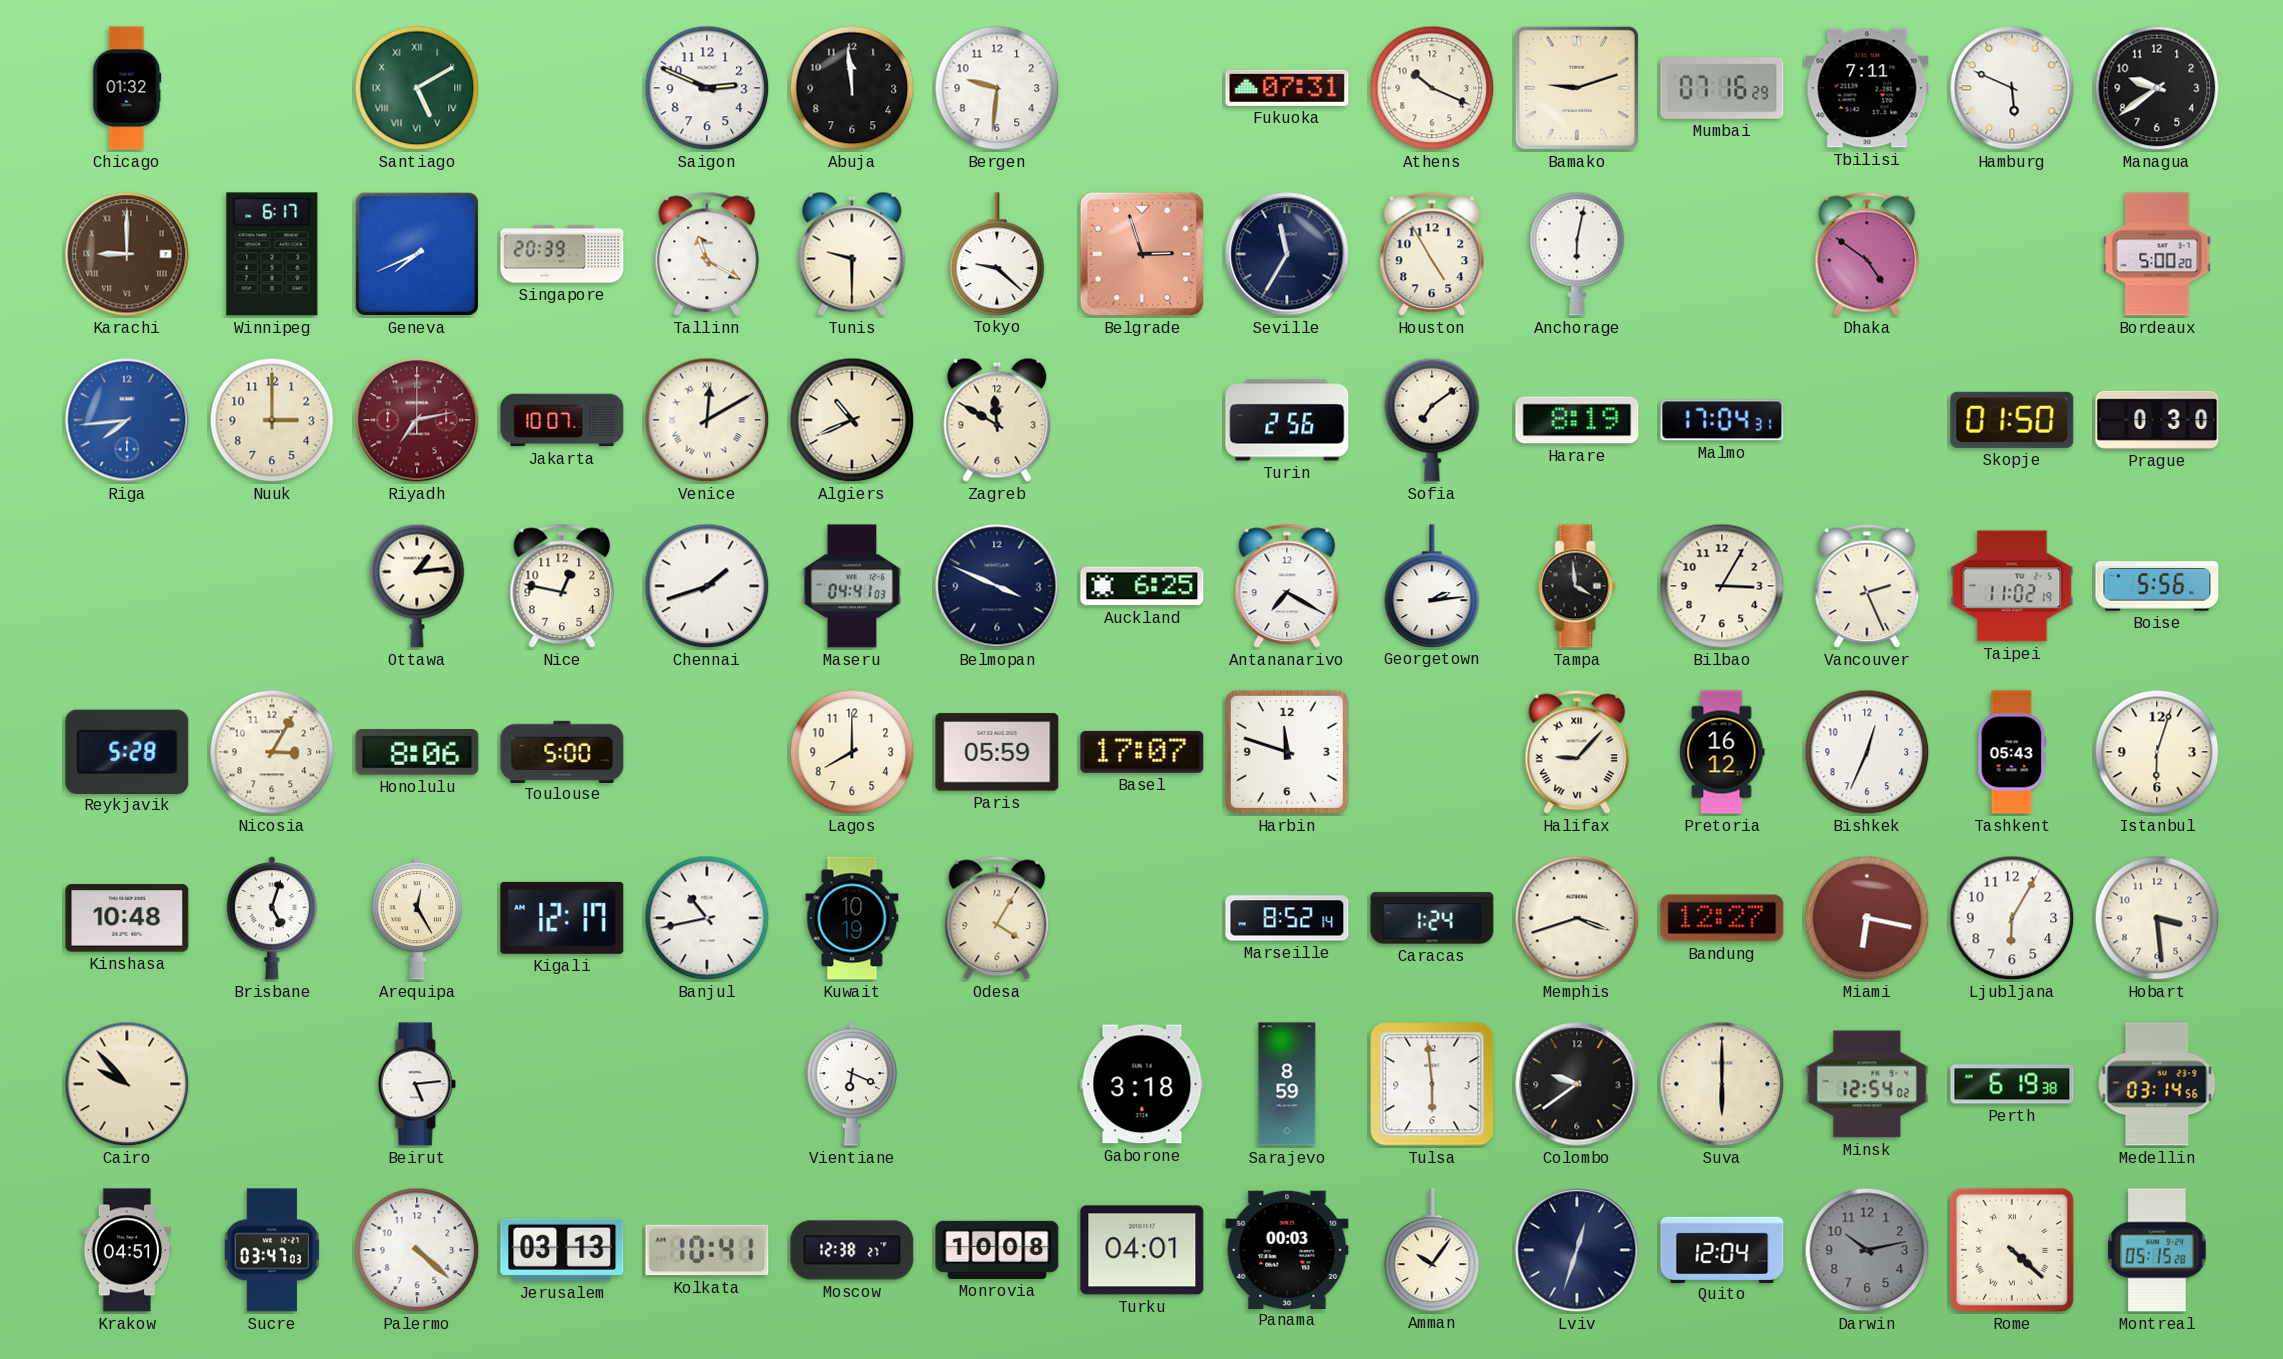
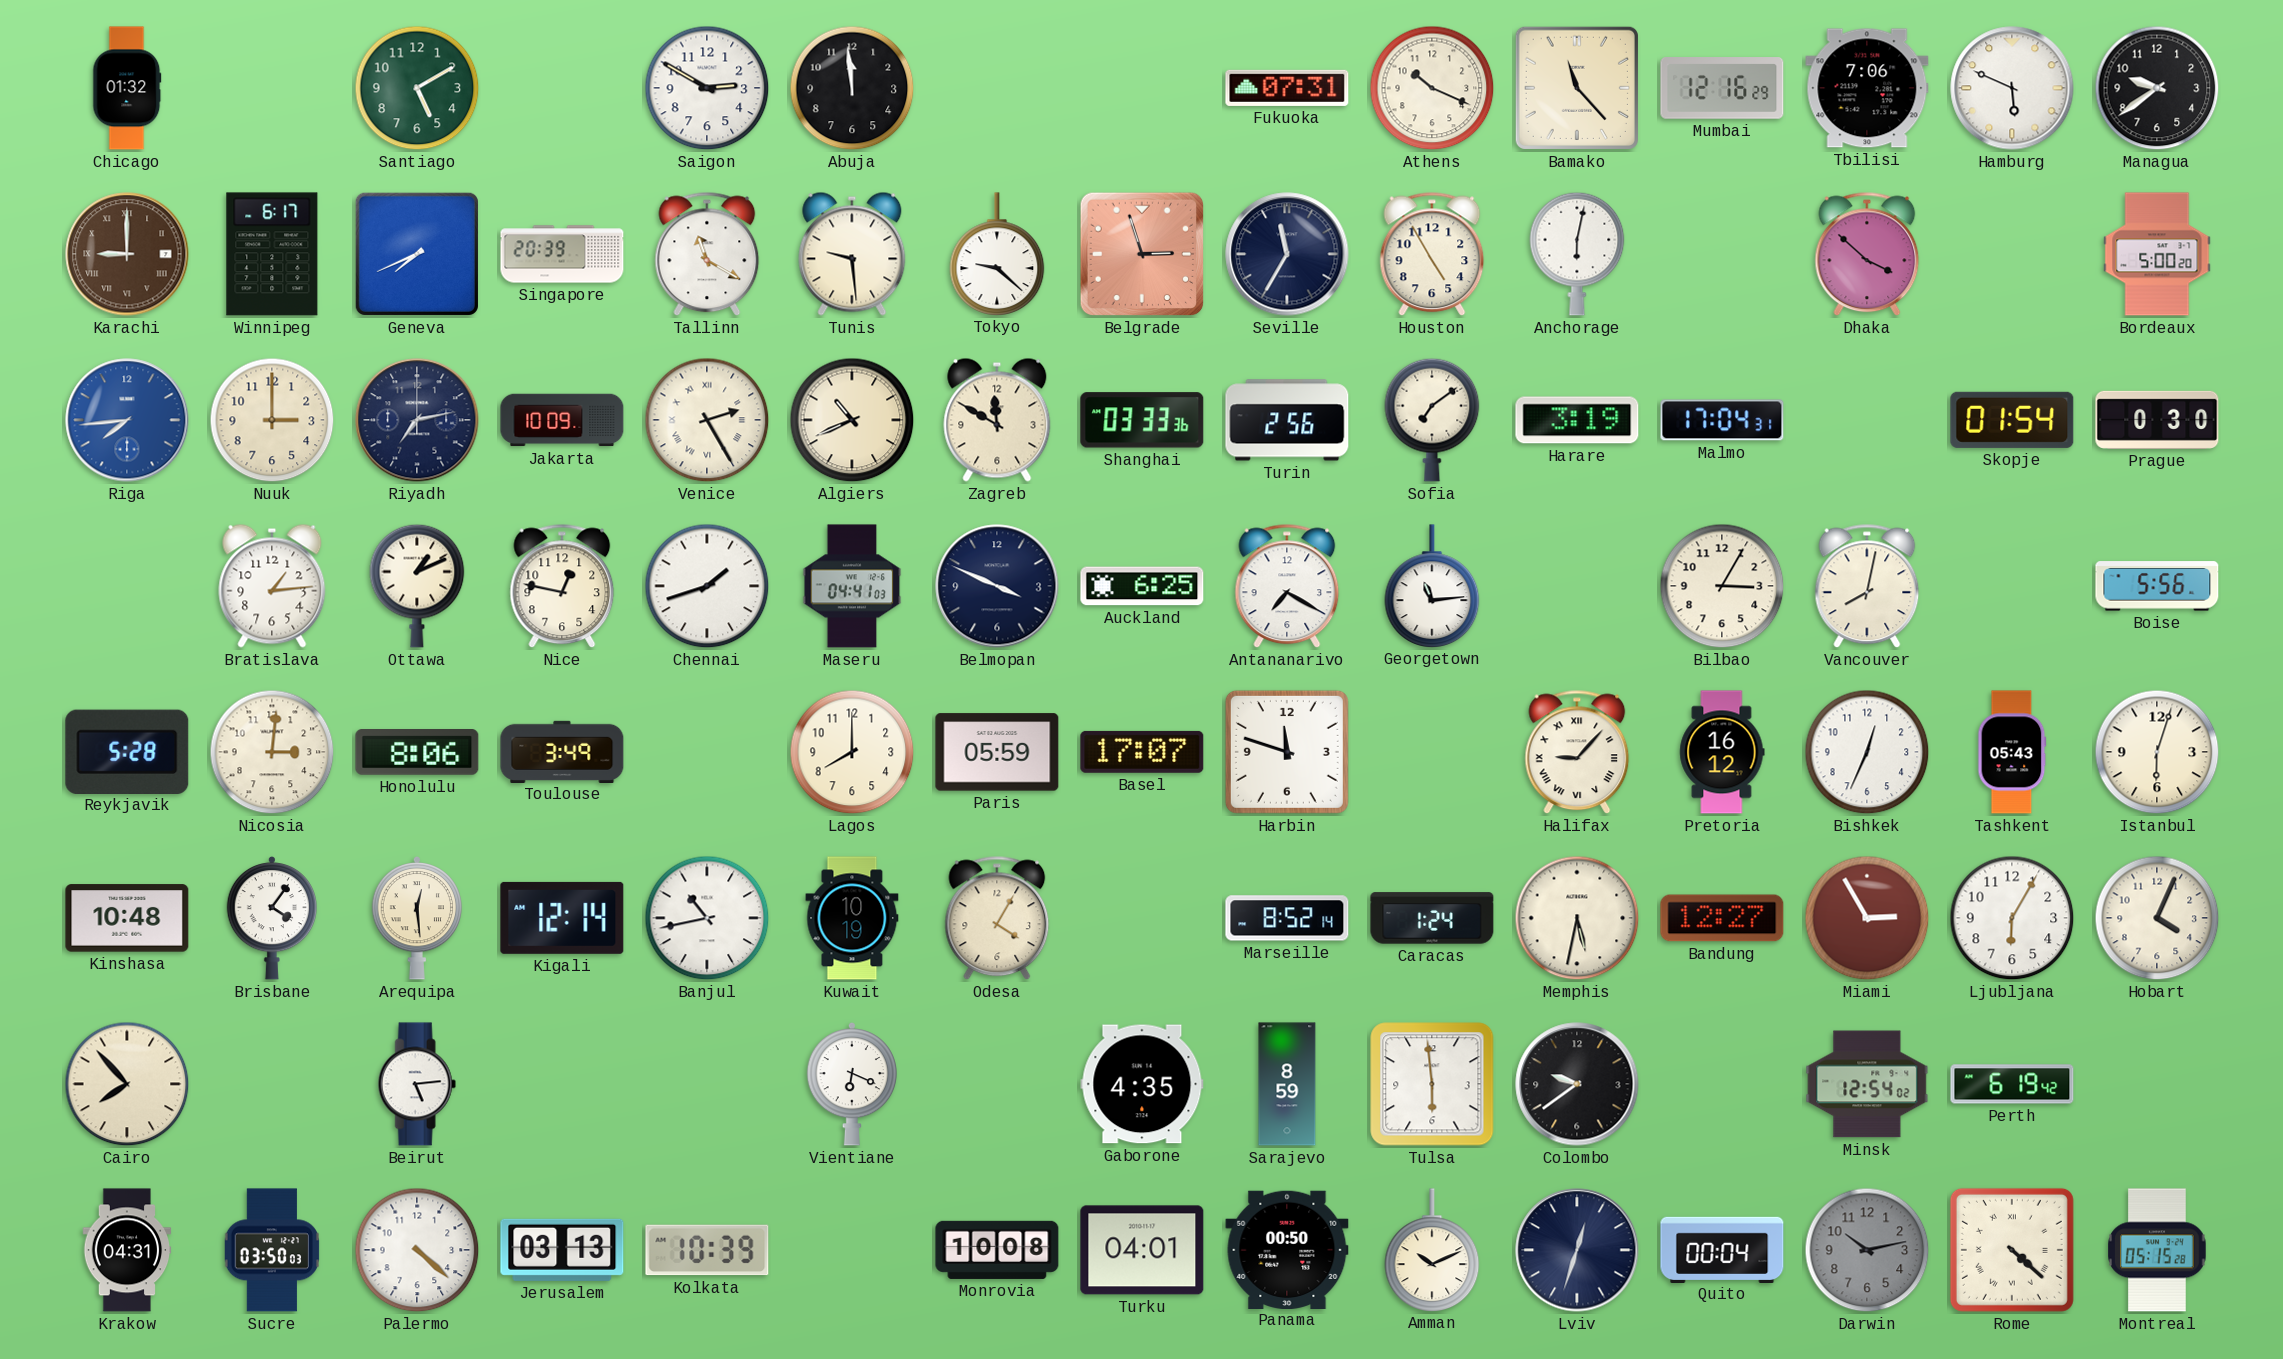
Santiago numerals: Roman -> Arabic (417, 88)
Saigon: 2:49 -> 2:50 (707, 88)
Bergen: 9:31 -> none (997, 88)
Bamako: 9:12 -> 11:23 (1577, 88)
Mumbai: 07:16 -> 12:16 (1722, 88)
Tbilisi: 7:11 -> 7:06 (1867, 88)
Tunis: 9:30 -> 9:29 (852, 254)
Dhaka: 4:51 -> 3:52 (1867, 254)
Riyadh dial: burgundy -> navy (417, 420)
Jakarta: 10:07 -> 10:09 (562, 420)
Venice: 12:10 -> 2:25 (707, 420)
Shanghai: none -> 03:33 (1142, 420)
Harare: 8:19 -> 3:19 (1577, 420)
Skopje: 01:50 -> 01:54 (2012, 420)
Bratislava: none -> 1:14 (272, 586)
Ottawa: 1:14 -> 1:11 (417, 586)
Georgetown: 2:14 -> 11:14 (1432, 586)
Tampa: 3:59 -> none (1577, 586)
Vancouver: 2:26 -> 8:02 (1867, 586)
Taipei: 11:02 -> none (2012, 586)
Nicosia: 3:05 -> 3:01 (272, 752)
Toulouse: 5:00 -> 3:49 (562, 751)
Brisbane: 5:03 -> 4:06 (272, 918)
Arequipa: 12:25 -> 12:29 (417, 918)
Kigali: 12:17 -> 12:14 (562, 918)
Memphis: 3:42 -> 5:32 (1577, 918)
Miami: 6:17 -> 2:55 (1867, 918)
Hobart: 3:29 -> 4:04 (2157, 918)
Cairo: 9:53 -> 7:53 (127, 1084)
Gaborone: 3:18 -> 4:35 (1142, 1084)
Suva: 6:00 -> none (1722, 1084)
Perth: 6:19:38 -> 6:19:42 (2012, 1084)
Medellin: 03:14 -> none (2157, 1084)
Krakow: 04:51 -> 04:31 (127, 1250)
Sucre: 03:47 -> 03:50 (271, 1250)
Kolkata: 10:41 -> 10:39 (707, 1250)
Moscow: 12:38 -> none (852, 1250)
Panama: 00:03 -> 00:50 (1287, 1249)
Amman: 10:06 -> 10:11 (1432, 1250)
Quito: 12:04 -> 00:04 (1722, 1249)
